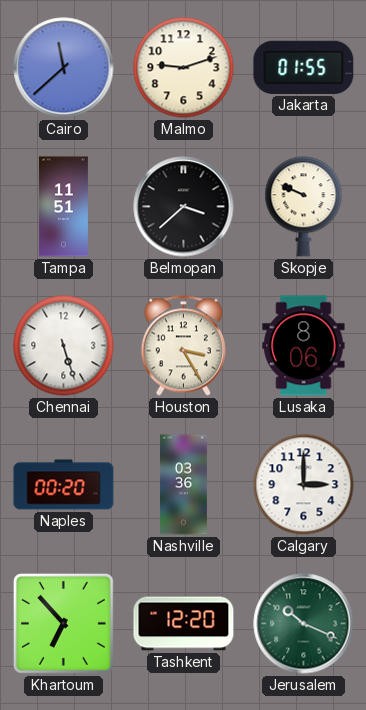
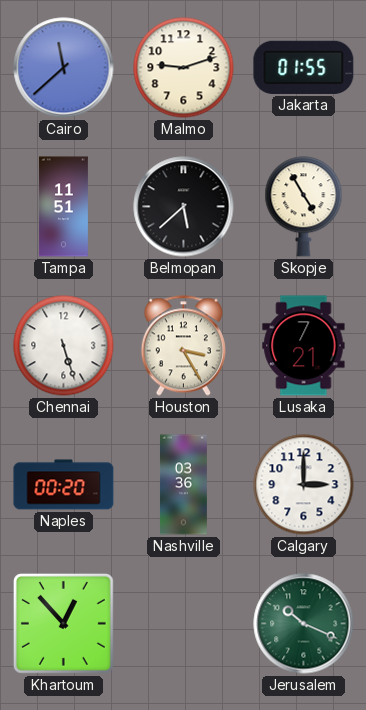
Belmopan: 3:38 -> 5:38 (184, 207)
Skopje: 9:49 -> 4:55 (304, 207)
Lusaka: 8:06 -> 7:21 (304, 346)
Khartoum: 6:53 -> 12:53 (63, 623)
Tashkent: 12:20 -> none (184, 624)
